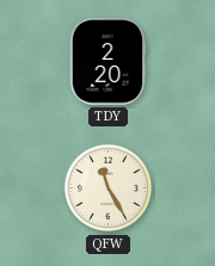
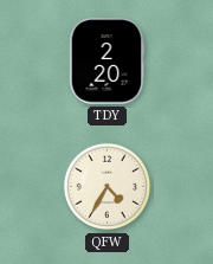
QFW: 11:25 -> 4:35 (108, 187)
